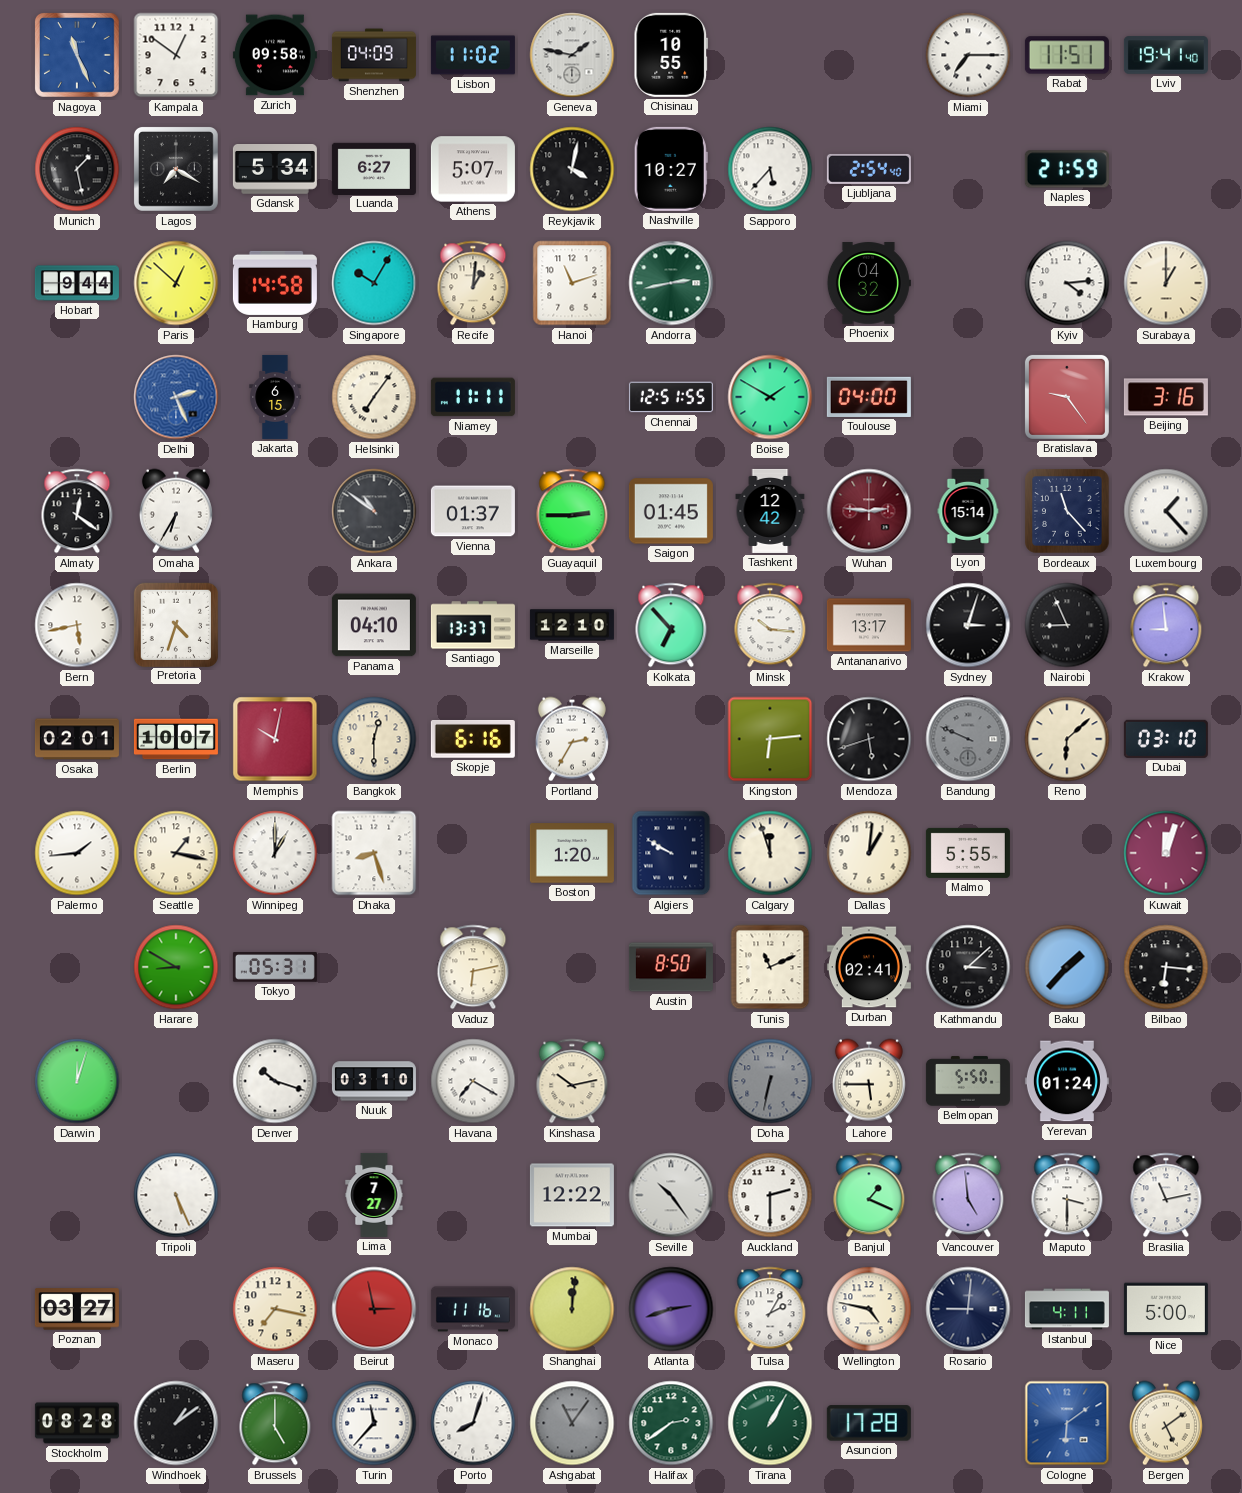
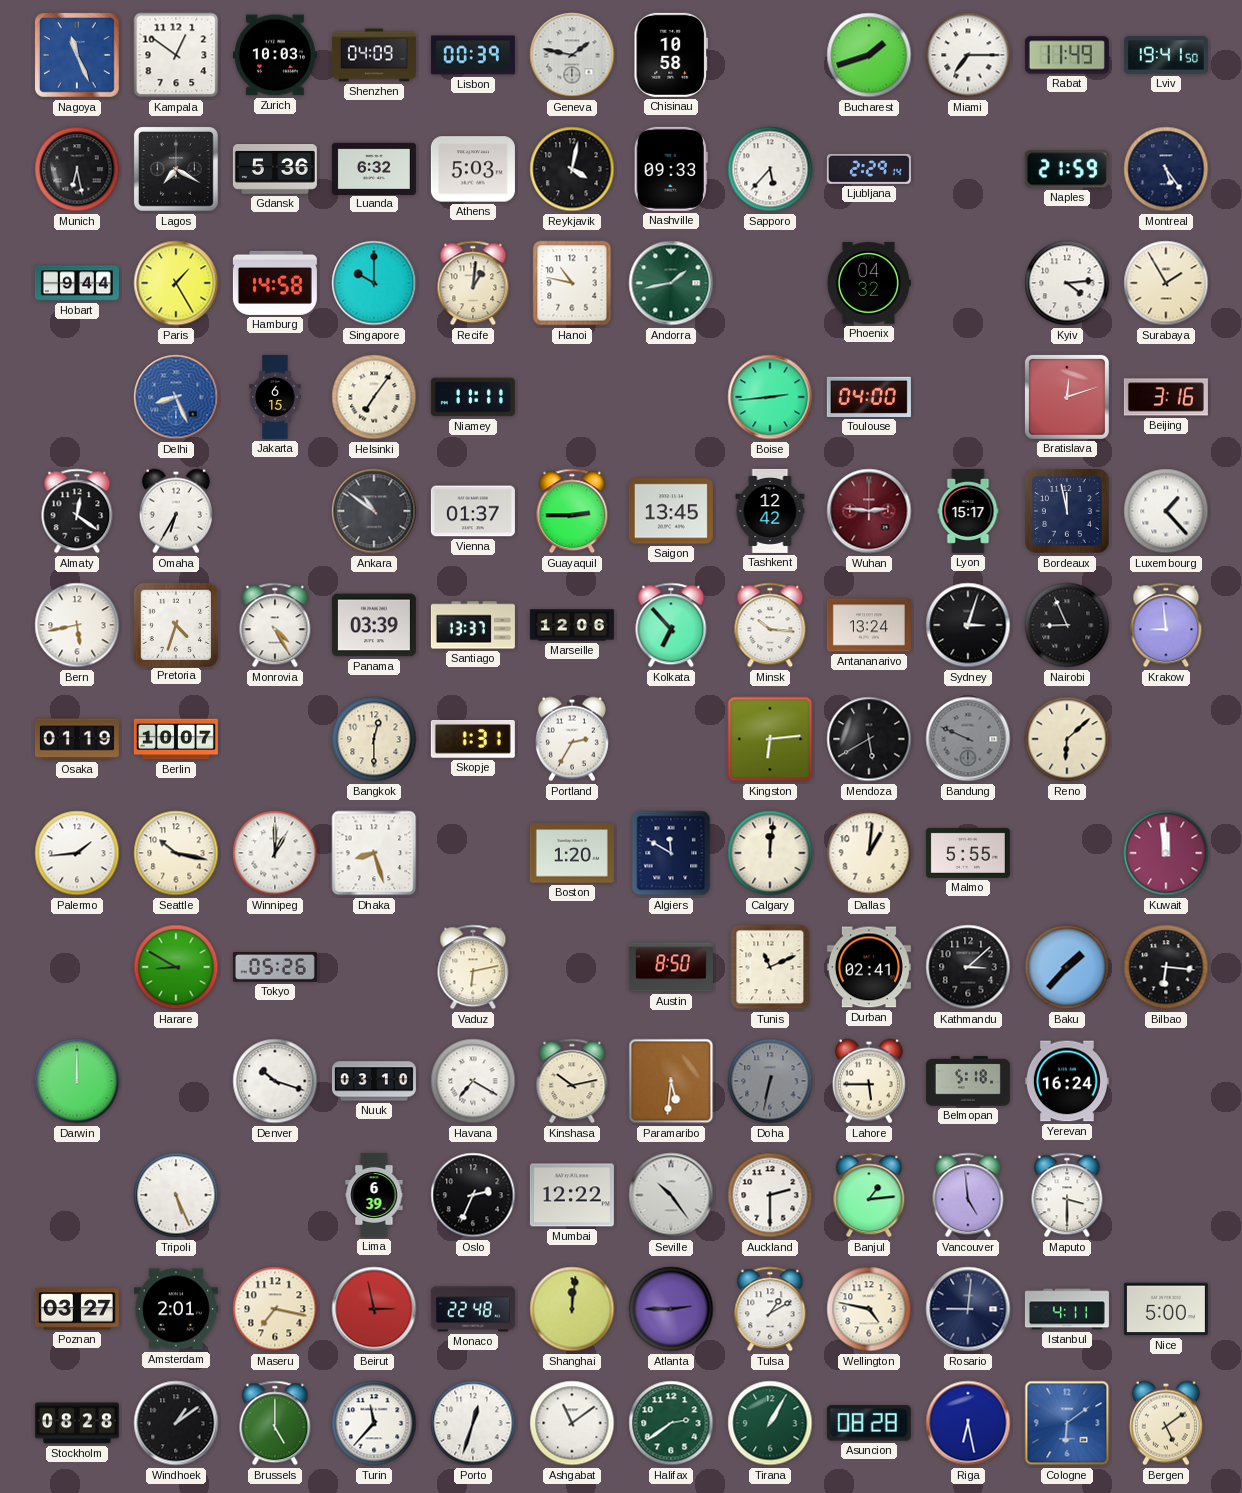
Zurich: 09:58 -> 10:03 (275, 55)
Lisbon: 11:02 -> 00:39 (473, 55)
Chisinau: 10:55 -> 10:58 (671, 55)
Bucharest: none -> 1:42 (869, 55)
Rabat: 11:51 -> 11:49 (1067, 55)
Lviv: 19:41:40 -> 19:41:50 (1166, 55)
Munich: 1:28 -> 6:28 (77, 169)
Gdansk: 5:34 -> 5:36 (275, 170)
Luanda: 6:27 -> 6:32 (374, 168)
Athens: 5:07 -> 5:03 (473, 169)
Nashville: 10:27 -> 09:33 (671, 169)
Ljubljana: 2:54 -> 2:29 (869, 169)
Montreal: none -> 5:24 (1166, 169)
Paris: 12:52 -> 1:25 (176, 283)
Singapore: 10:05 -> 10:00 (374, 283)
Hanoi: 11:12 -> 10:47 (572, 283)
Andorra: 2:43 -> 1:43 (671, 283)
Surabaya: 1:00 -> 1:55 (1166, 283)
Delhi: 2:26 -> 8:26 (176, 397)
Chennai: 12:51 -> none (671, 397)
Boise: 1:50 -> 2:44 (770, 397)
Bratislava: 9:24 -> 12:12 (1067, 397)
Saigon: 01:45 -> 13:45 (671, 511)
Lyon: 15:14 -> 15:17 (968, 511)
Bordeaux: 11:23 -> 11:58 (1068, 512)
Monrovia: none -> 4:25 (275, 625)
Panama: 04:10 -> 03:39 (374, 625)
Marseille: 12:10 -> 12:06 (572, 625)
Antananarivo: 13:17 -> 13:24 (869, 625)
Osaka: 02:01 -> 01:19 (77, 739)
Memphis: 10:02 -> none (275, 739)
Skopje: 6:16 -> 1:31 (473, 739)
Mendoza: 5:42 -> 5:40 (869, 739)
Dubai: 03:10 -> none (1166, 739)
Seattle: 1:17 -> 10:17 (176, 853)
Algiers: 9:50 -> 11:50 (671, 853)
Calgary: 11:57 -> 12:01 (770, 853)
Kuwait: 12:03 -> 11:59 (1166, 853)
Tokyo: 05:31 -> 05:26 (275, 967)
Darwin: 12:03 -> 12:00 (77, 1081)
Paramaribo: none -> 5:31 (671, 1081)
Belmopan: 5:50 -> 5:18 (968, 1081)
Yerevan: 01:24 -> 16:24 (1067, 1081)
Lima: 7:27 -> 6:39 (374, 1195)
Oslo: none -> 2:34 (473, 1195)
Banjul: 1:19 -> 1:14 (869, 1195)
Brasilia: 11:13 -> none (1166, 1195)
Amsterdam: none -> 2:01 (176, 1309)
Monaco: 11:16 -> 22:48 (473, 1309)
Atlanta: 2:42 -> 2:45 (671, 1309)
Tulsa: 2:05 -> 1:10 (770, 1309)
Porto: 8:03 -> 12:33 (473, 1423)
Ashgabat: 11:06 -> 11:09 (572, 1423)
Ashgabat dial: grey -> white (572, 1423)
Asuncion: 17:28 -> 08:28 (869, 1423)
Riga: none -> 6:28 (968, 1423)
